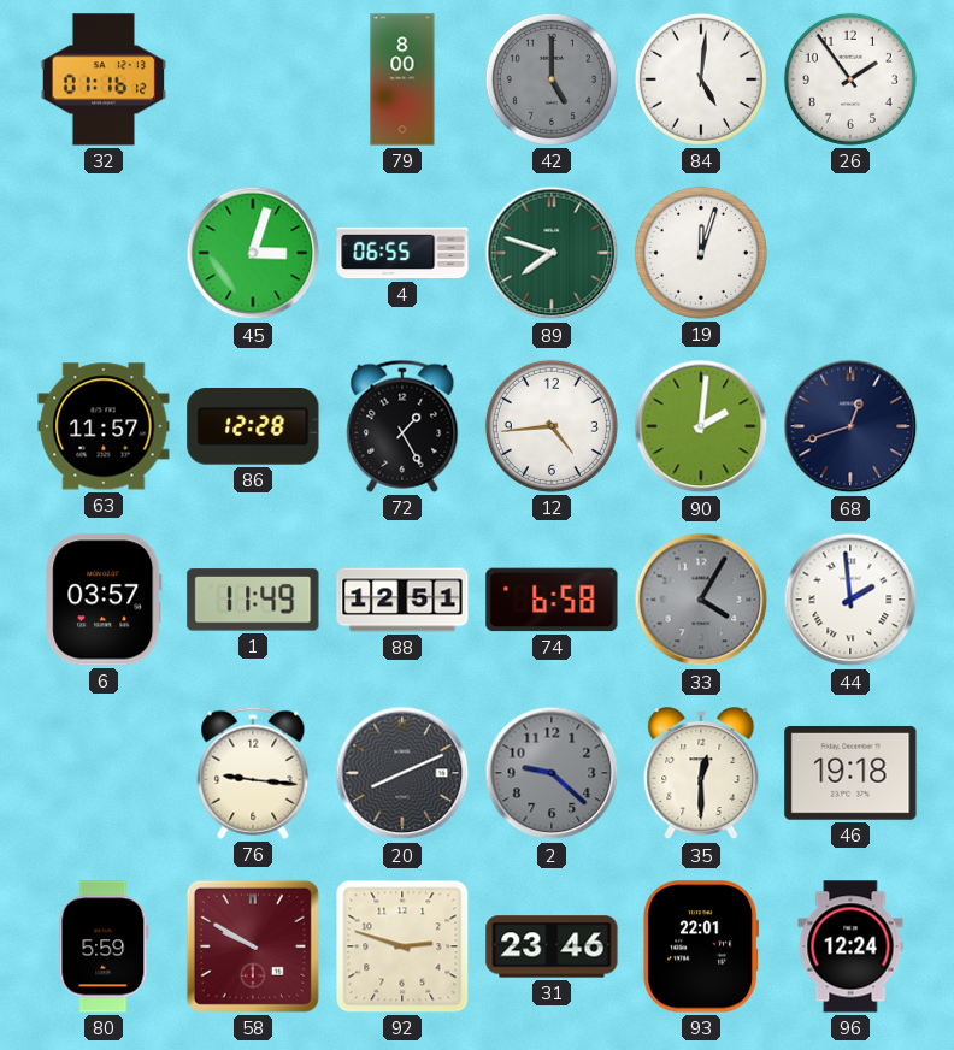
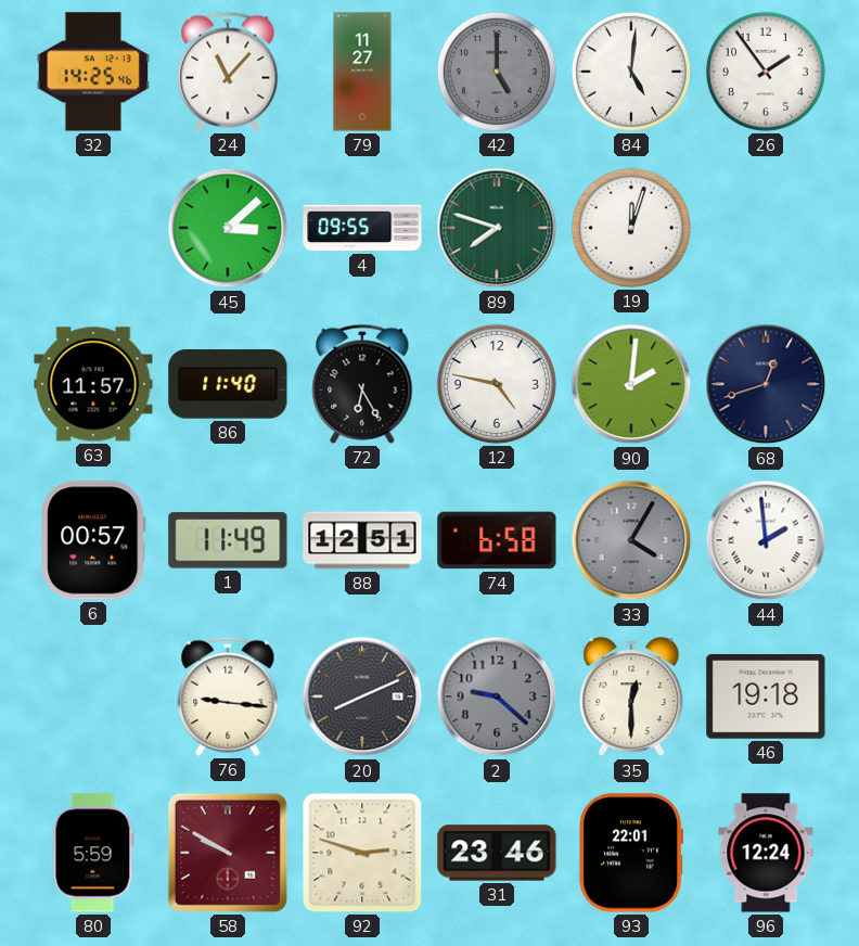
32: 01:16 -> 14:25 (93, 72)
24: none -> 11:07 (228, 72)
79: 8:00 -> 11:27 (362, 72)
45: 3:03 -> 3:08 (228, 228)
4: 06:55 -> 09:55 (362, 228)
86: 12:28 -> 11:40 (228, 385)
72: 1:25 -> 6:25 (362, 384)
12: 4:44 -> 4:47 (497, 384)
6: 03:57 -> 00:57 (93, 540)
